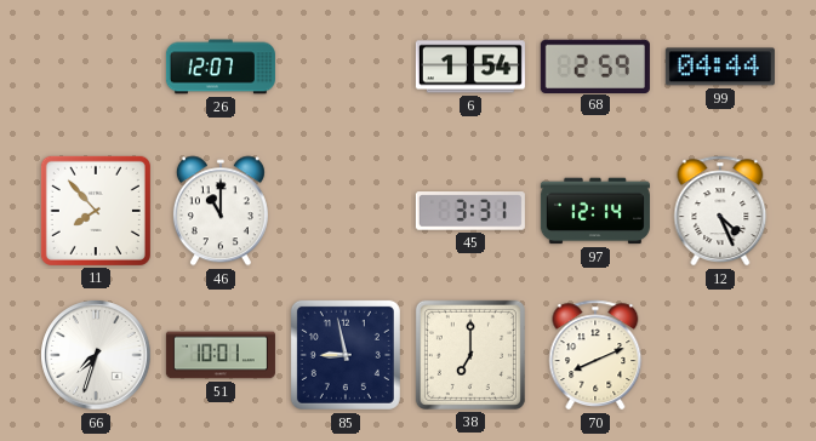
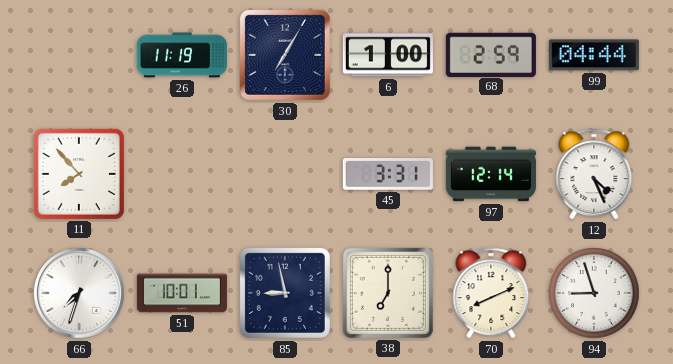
26: 12:07 -> 11:19 (182, 55)
30: none -> 7:05 (285, 55)
6: 1:54 -> 1:00 (388, 55)
46: 11:00 -> none (221, 211)
94: none -> 8:57 (594, 293)
